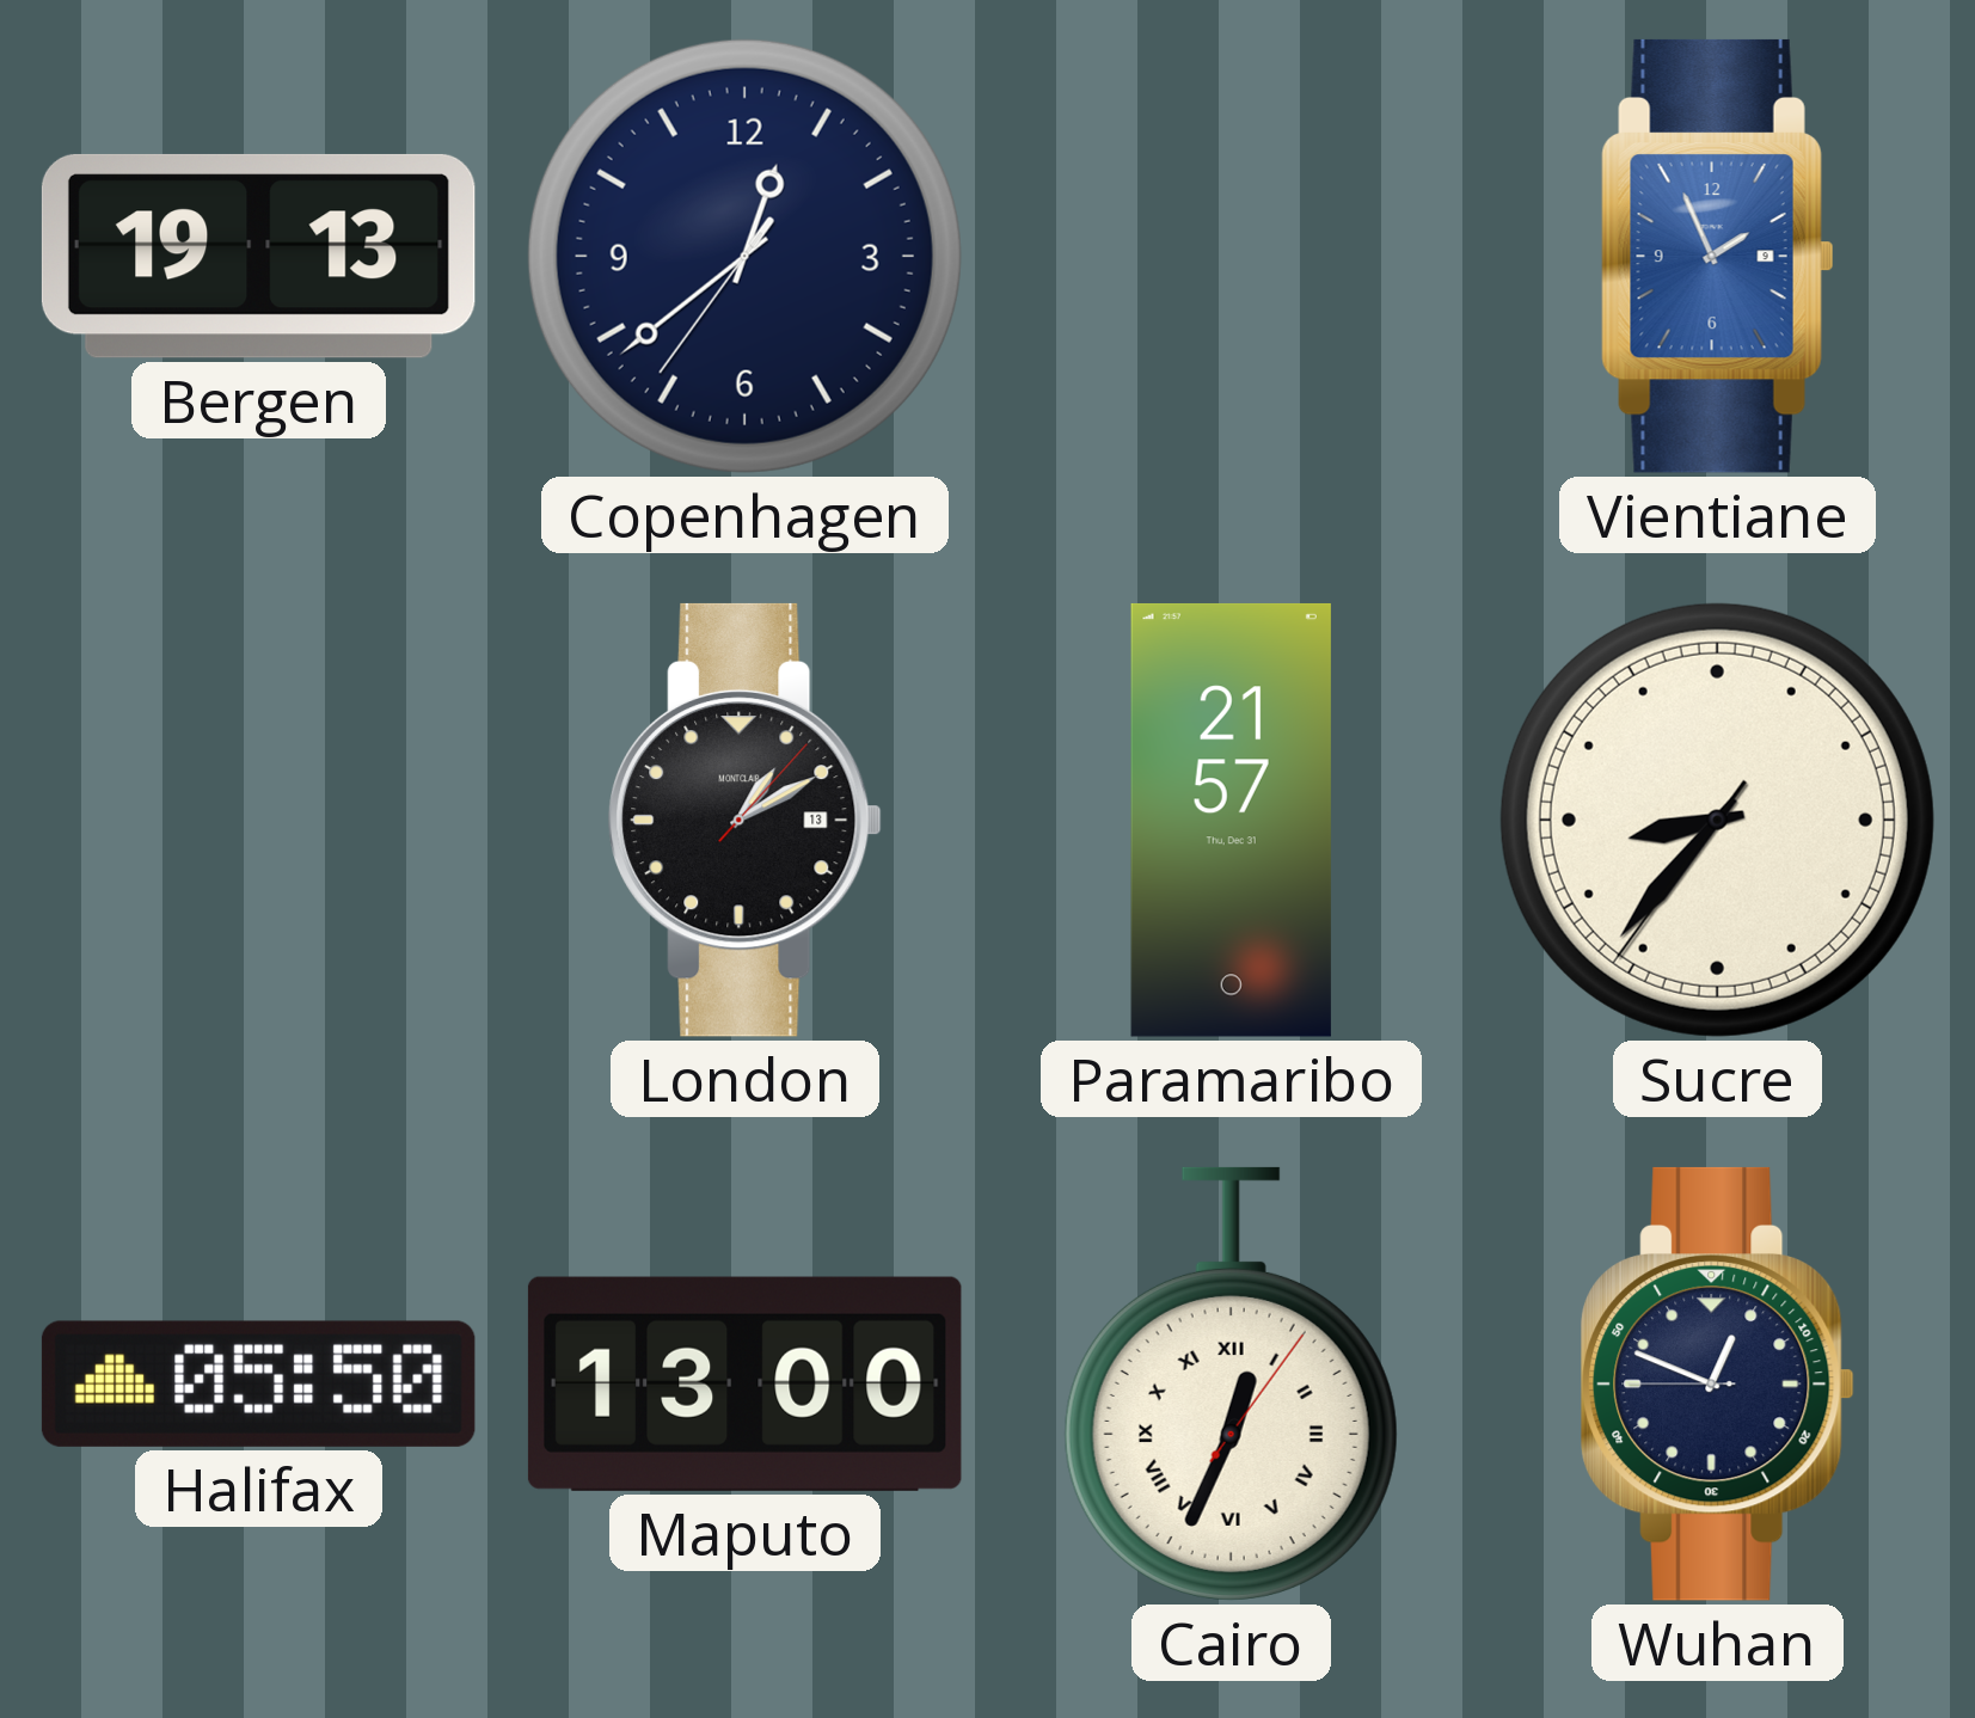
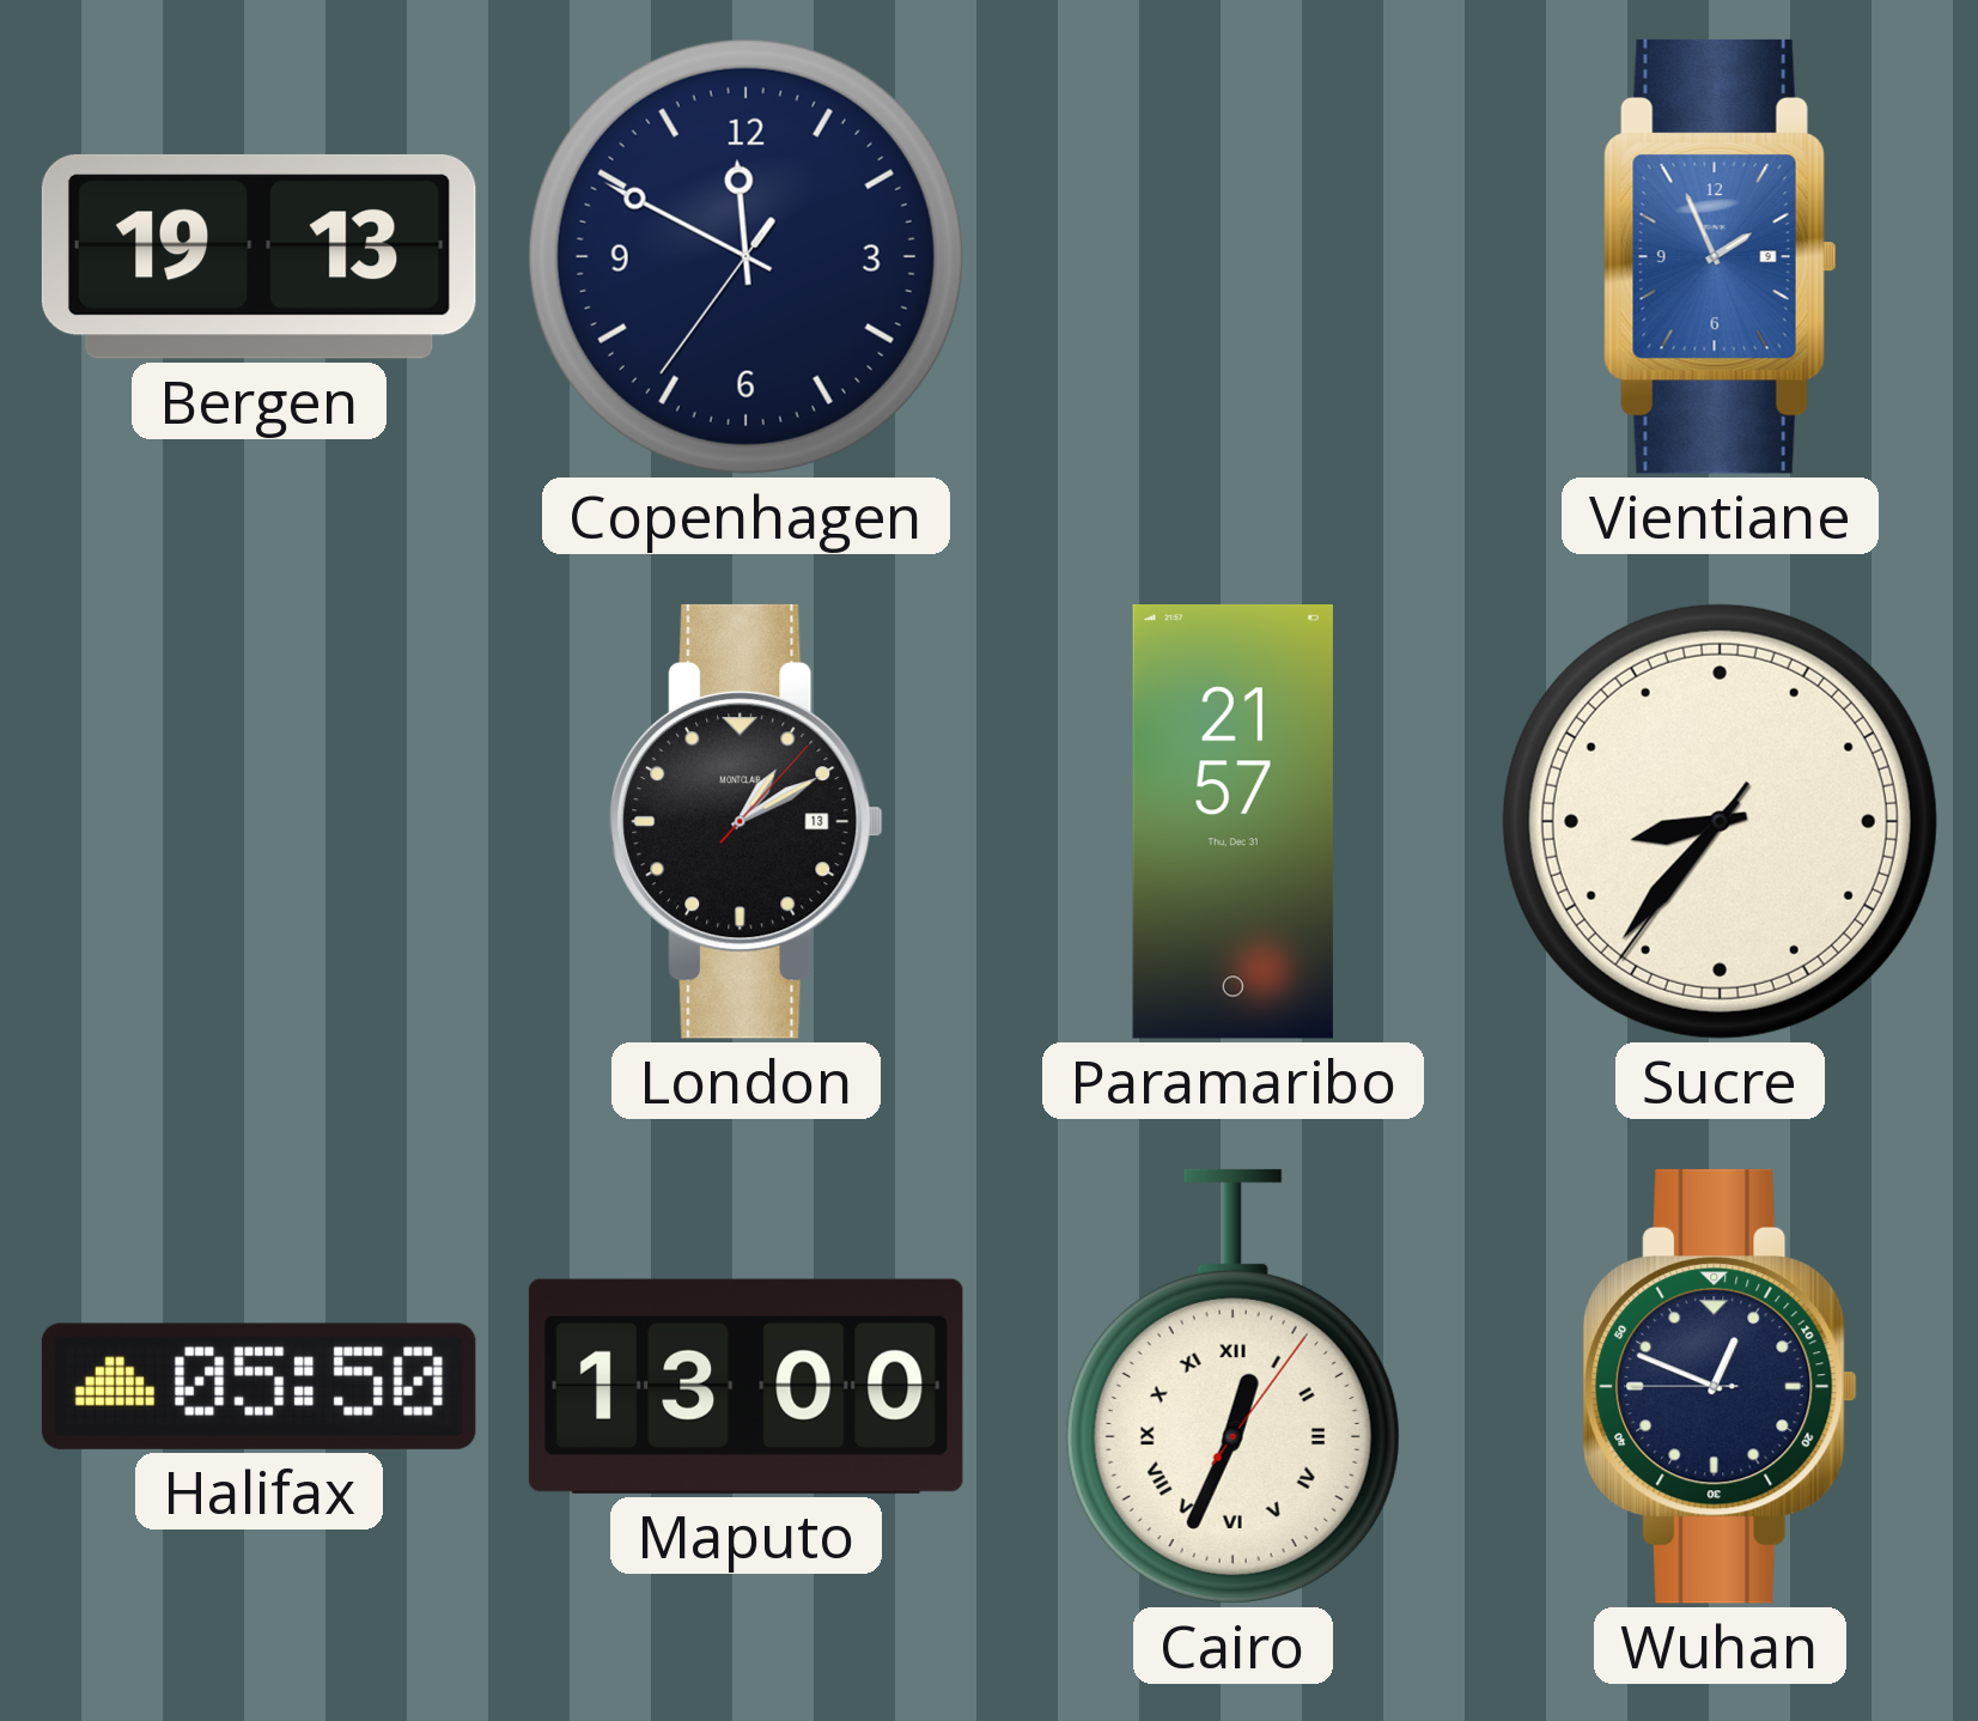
Copenhagen: 12:38 -> 11:49 (745, 256)
